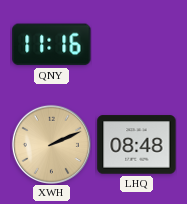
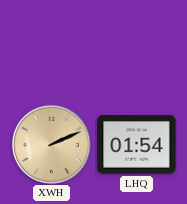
QNY: 11:16 -> none (52, 45)
LHQ: 08:48 -> 01:54 (137, 145)
